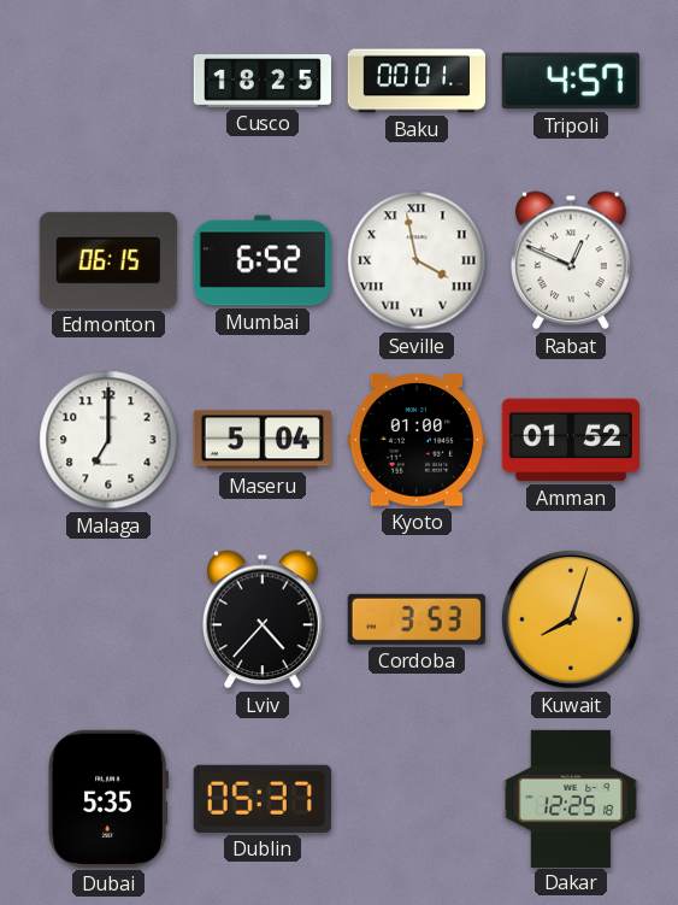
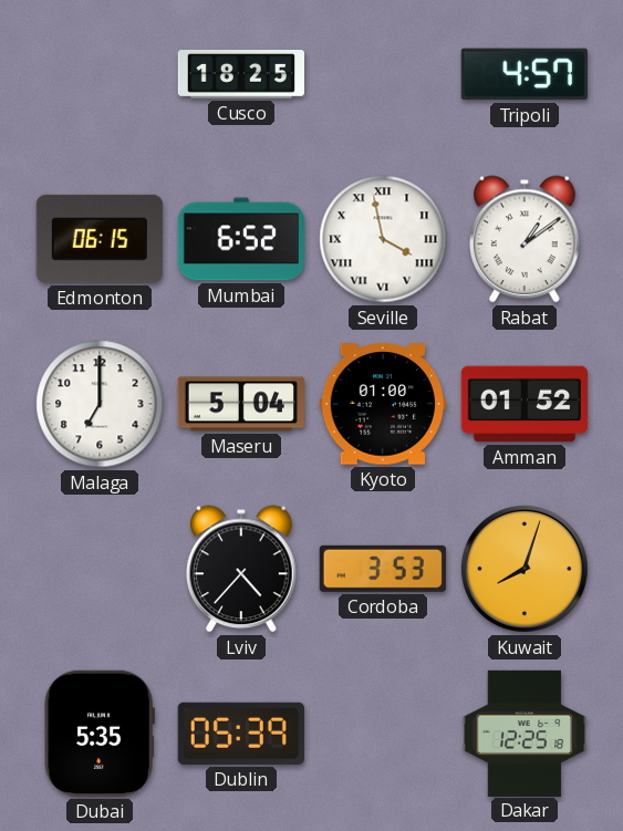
Baku: 00:01 -> none (415, 81)
Rabat: 12:49 -> 1:09 (526, 239)
Dublin: 05:37 -> 05:39 (241, 734)
